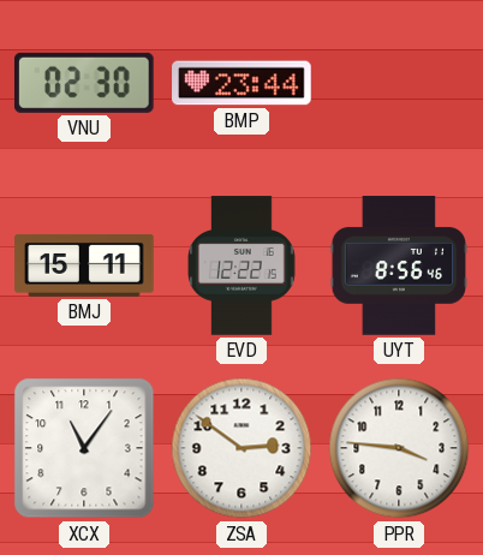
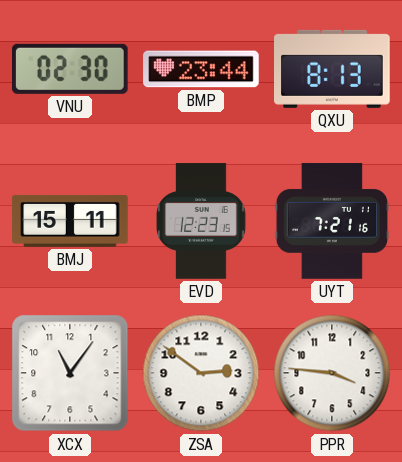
QXU: none -> 8:13 (333, 69)
EVD: 12:22 -> 12:23 (201, 221)
UYT: 8:56 -> 7:21 (331, 221)
